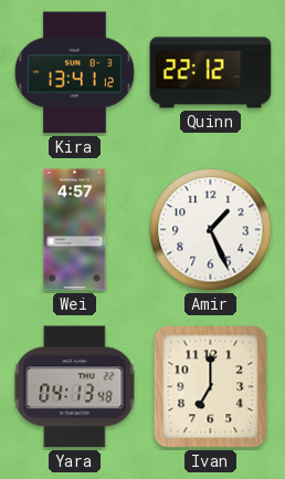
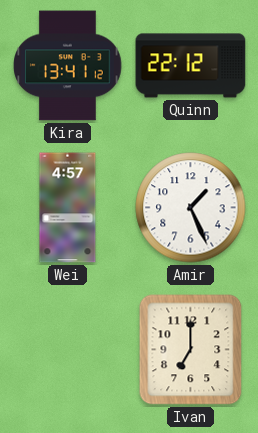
Yara: 04:13 -> none (75, 387)
